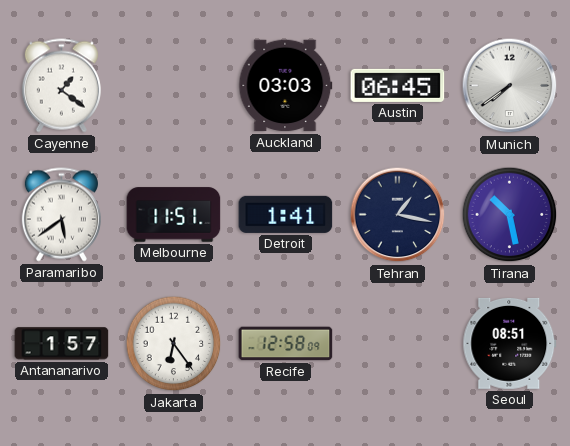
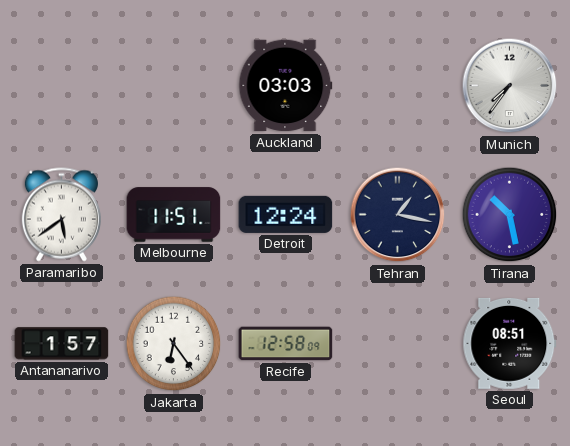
Cayenne: 1:21 -> none (61, 86)
Austin: 06:45 -> none (398, 85)
Munich: 7:39 -> 7:36 (510, 86)
Detroit: 1:41 -> 12:24 (286, 214)
